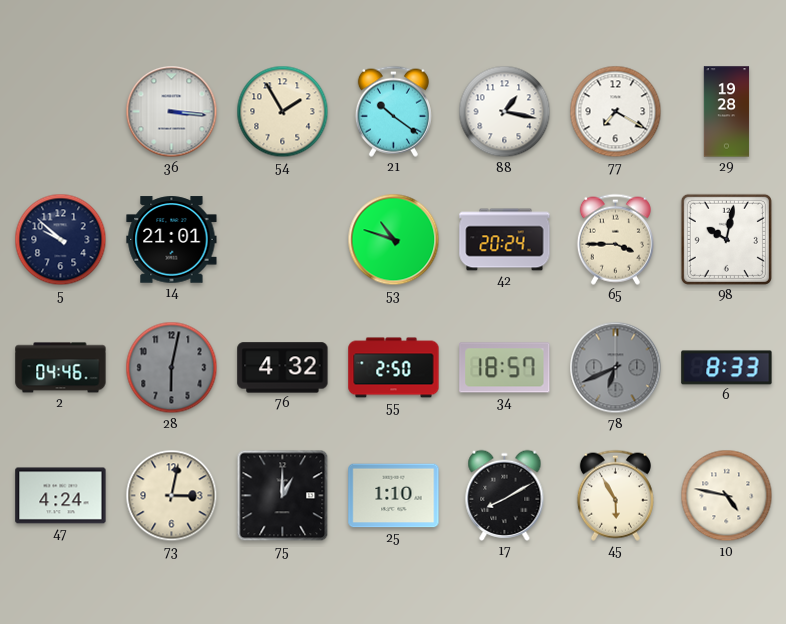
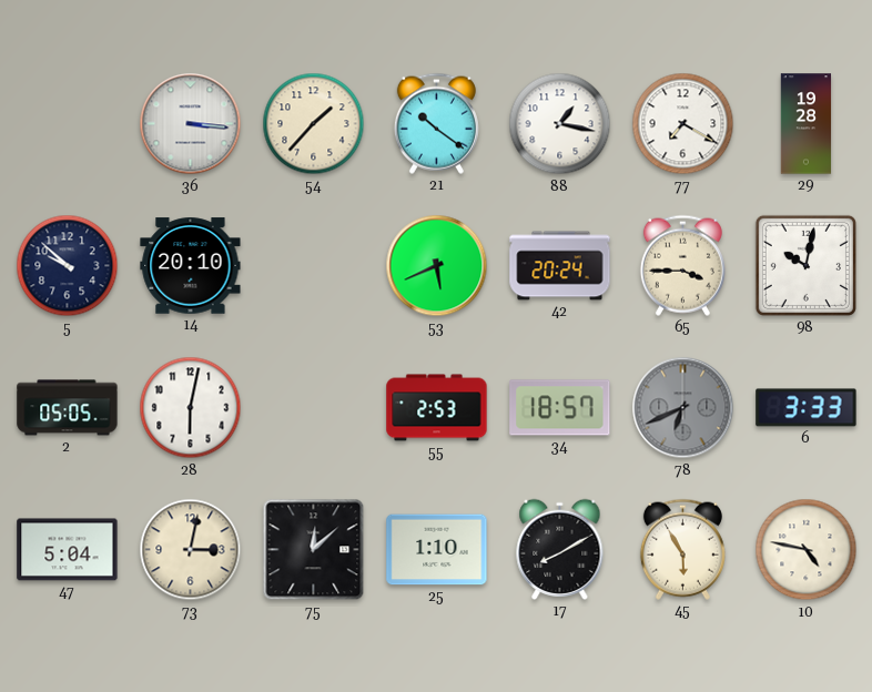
54: 1:55 -> 1:37 (314, 124)
14: 21:01 -> 20:10 (191, 266)
53: 10:48 -> 5:41 (437, 266)
2: 04:46 -> 05:05 (68, 408)
28 dial: grey -> white (191, 408)
76: 4:32 -> none (283, 368)
55: 2:50 -> 2:53 (437, 408)
6: 8:33 -> 3:33 (807, 408)
47: 4:24 -> 5:04 (68, 550)
75: 1:00 -> 12:08 (314, 550)
